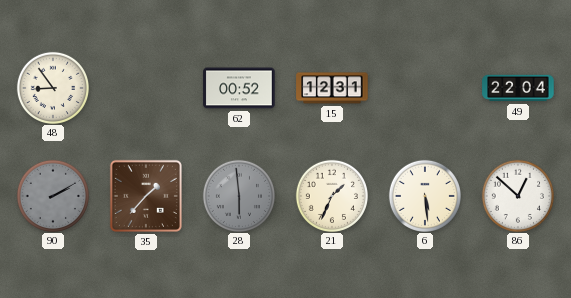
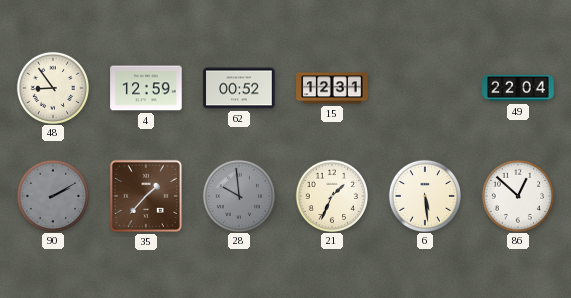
4: none -> 12:59 (146, 88)
28: 5:59 -> 9:59 (238, 195)
